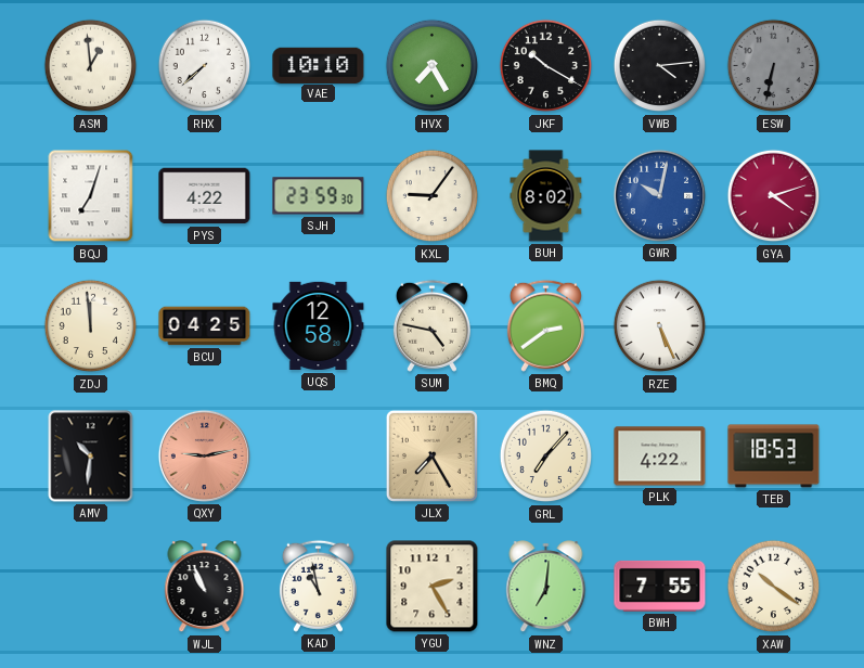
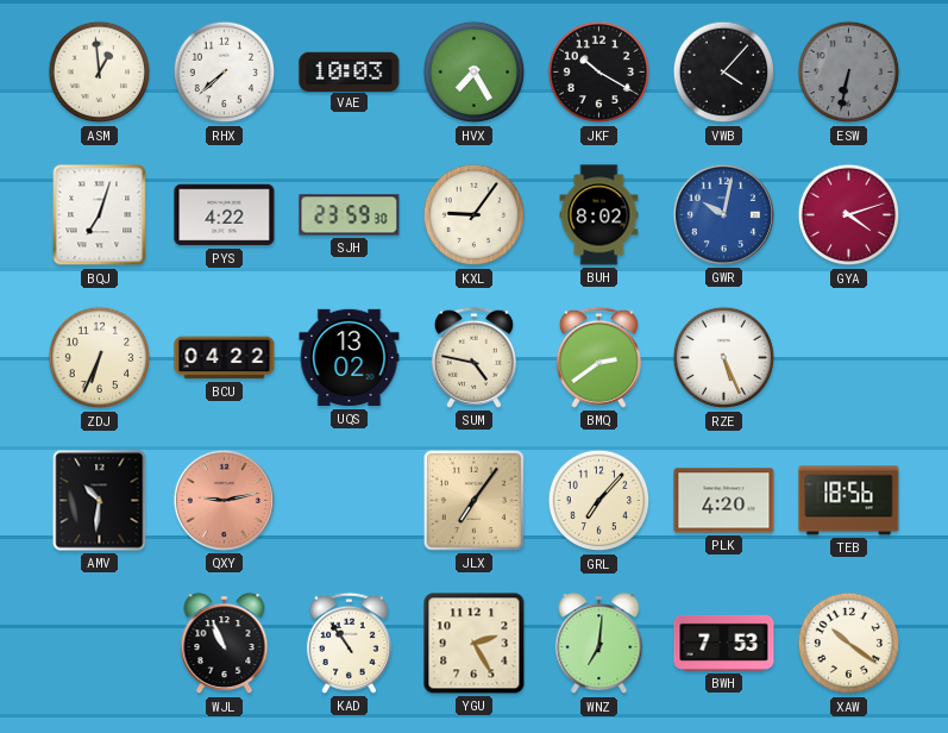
VAE: 10:10 -> 10:03 (350, 71)
VWB: 4:14 -> 4:07 (724, 73)
ZDJ: 11:59 -> 6:34 (100, 358)
BCU: 04:25 -> 04:22 (225, 358)
UQS: 12:58 -> 13:02 (350, 358)
JLX: 7:25 -> 7:06 (473, 500)
PLK: 4:22 -> 4:20 (724, 501)
TEB: 18:53 -> 18:56 (849, 501)
KAD: 10:58 -> 10:54 (349, 643)
BWH: 7:55 -> 7:53 (724, 643)
